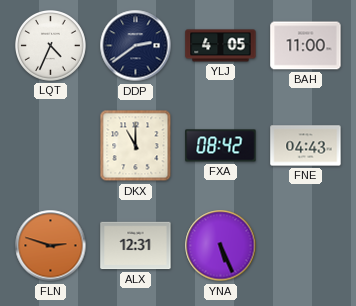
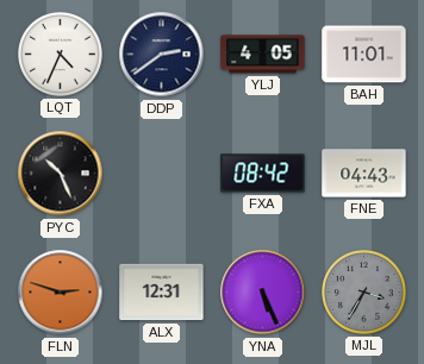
BAH: 11:00 -> 11:01 (364, 55)
PYC: none -> 10:26 (61, 174)
DKX: 11:00 -> none (136, 146)
MJL: none -> 3:35 (364, 293)
